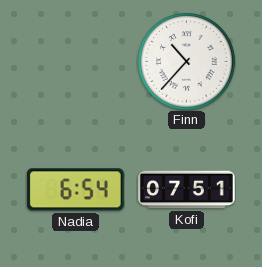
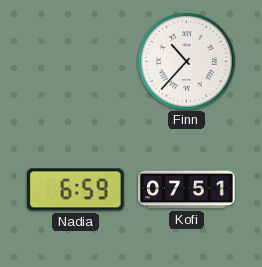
Nadia: 6:54 -> 6:59 (75, 190)
